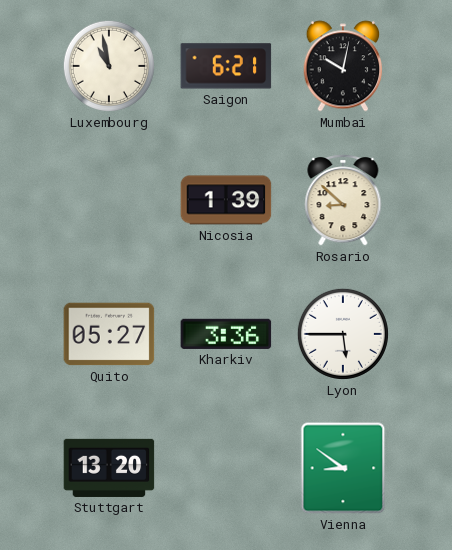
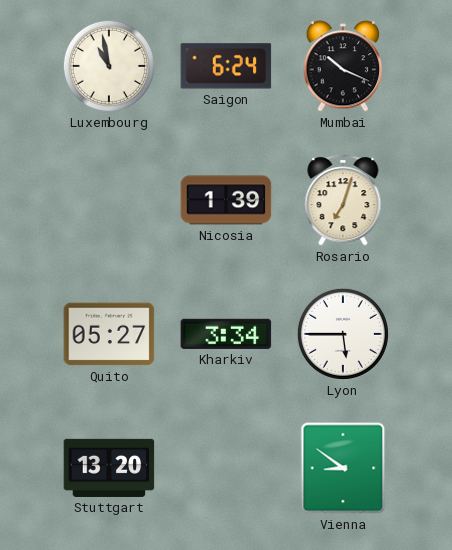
Saigon: 6:21 -> 6:24 (226, 66)
Mumbai: 10:02 -> 10:19 (343, 66)
Rosario: 8:52 -> 7:03 (343, 200)
Kharkiv: 3:36 -> 3:34 (226, 334)
